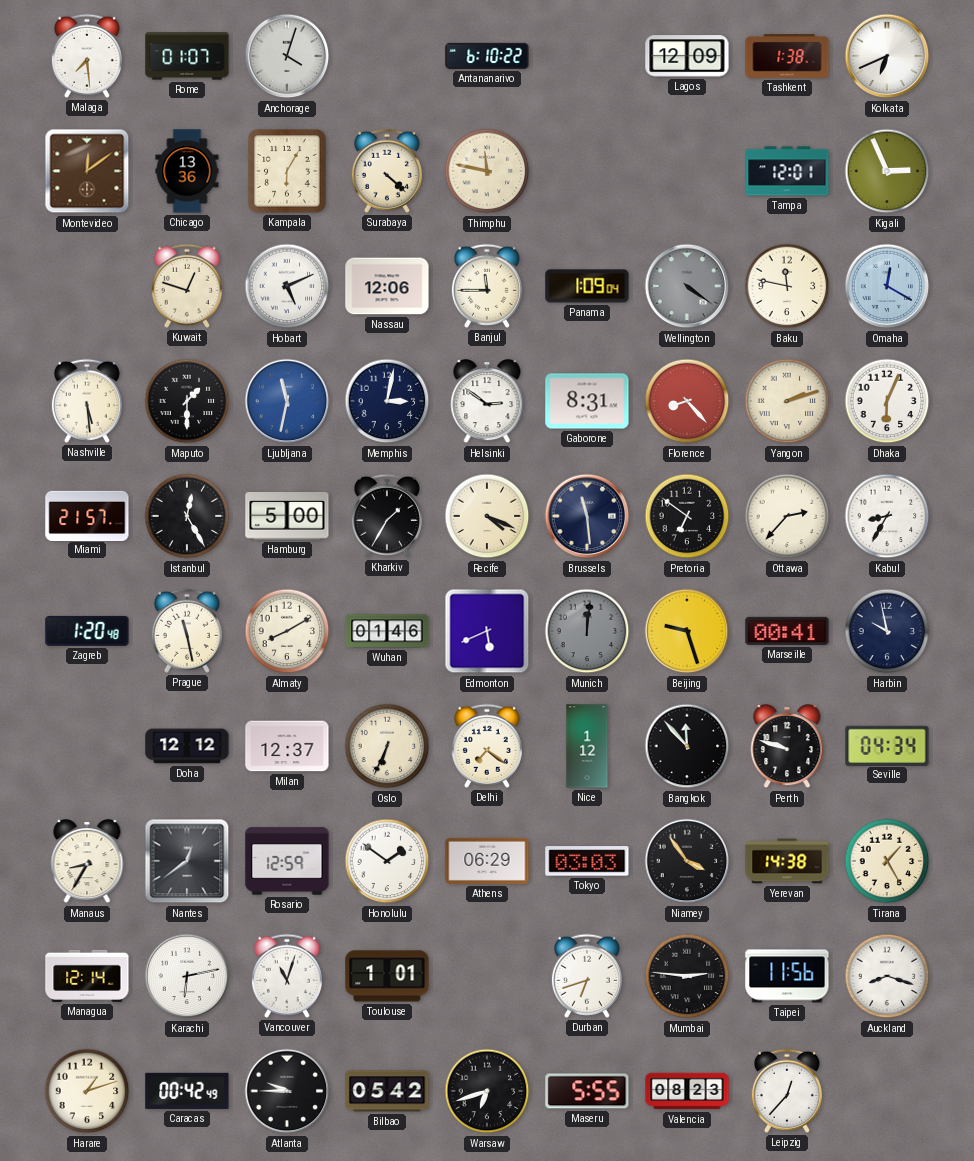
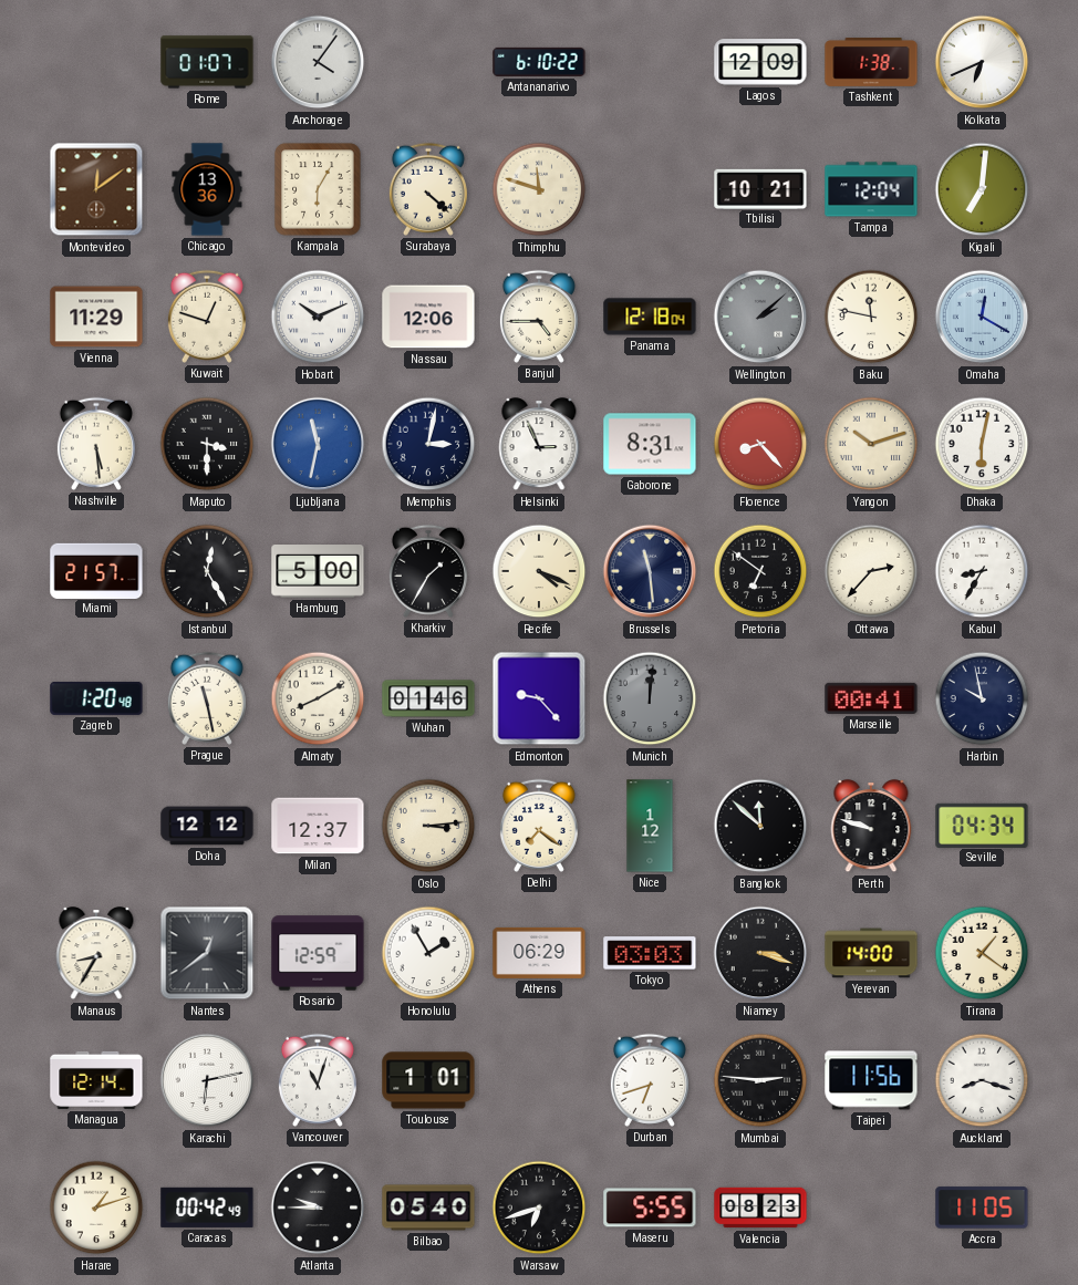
Malaga: 7:29 -> none (87, 56)
Anchorage: 4:03 -> 4:06 (318, 62)
Thimphu: 11:47 -> 11:48 (539, 189)
Tbilisi: none -> 10:21 (760, 188)
Tampa: 12:01 -> 12:04 (871, 189)
Kigali: 2:56 -> 7:01 (982, 189)
Vienna: none -> 11:29 (96, 317)
Hobart: 5:11 -> 10:11 (318, 317)
Banjul: 11:45 -> 4:45 (539, 317)
Panama: 1:09 -> 12:18 (650, 317)
Wellington: 4:21 -> 2:08 (760, 317)
Maputo: 1:30 -> 3:30 (207, 444)
Helsinki: 2:51 -> 2:56 (539, 445)
Yangon: 2:12 -> 10:12 (871, 444)
Dhaka: 6:04 -> 6:02 (982, 444)
Edmonton: 5:41 -> 9:23 (539, 698)
Beijing: 9:27 -> none (687, 631)
Oslo: 6:34 -> 3:14 (428, 826)
Bangkok: 11:53 -> 11:52 (760, 826)
Honolulu: 1:51 -> 1:55 (428, 953)
Niamey: 3:54 -> 3:18 (760, 953)
Yerevan: 14:38 -> 14:00 (871, 953)
Tirana: 1:25 -> 1:21 (982, 953)
Bilbao: 05:42 -> 05:40 (428, 1208)
Leipzig: 12:37 -> none (787, 1091)
Accra: none -> 11:05 (982, 1208)
